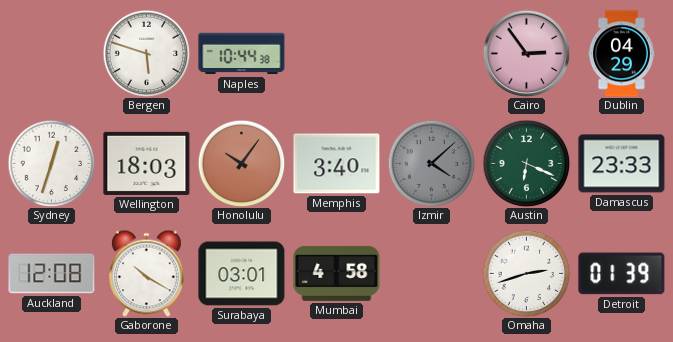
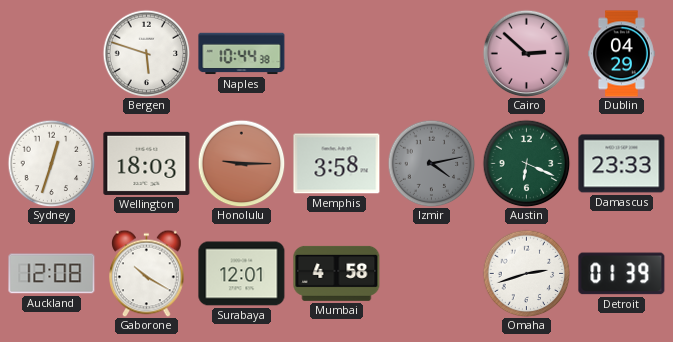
Cairo: 2:54 -> 2:52 (526, 53)
Honolulu: 10:06 -> 9:15 (241, 163)
Memphis: 3:40 -> 3:58 (337, 164)
Izmir: 4:08 -> 4:13 (431, 163)
Surabaya: 03:01 -> 12:01 (242, 274)
